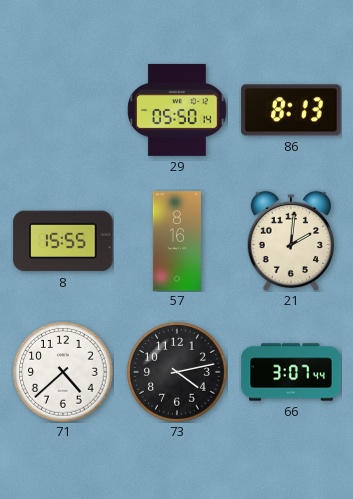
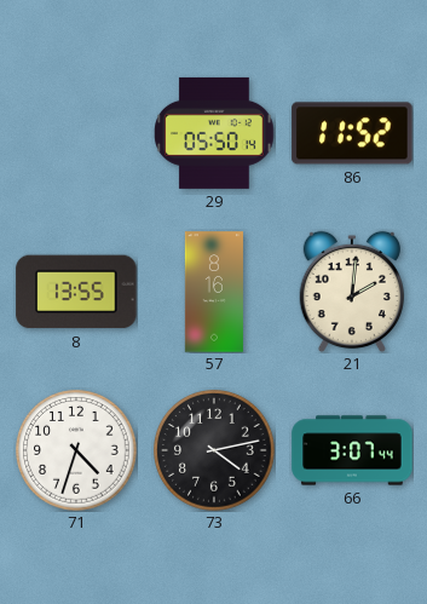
86: 8:13 -> 11:52 (352, 133)
8: 15:55 -> 13:55 (76, 292)
71: 4:38 -> 4:33 (76, 450)
